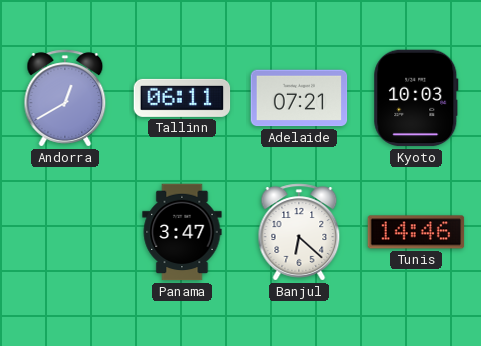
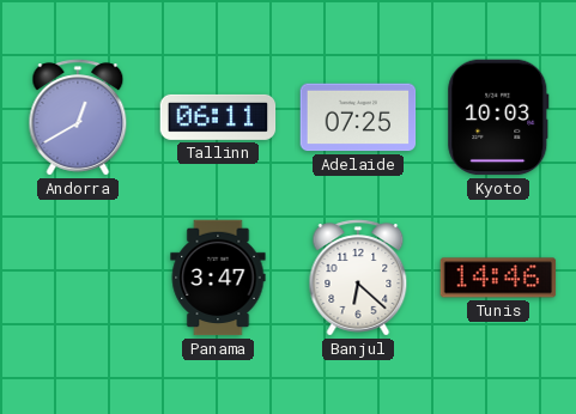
Adelaide: 07:21 -> 07:25 (358, 117)
